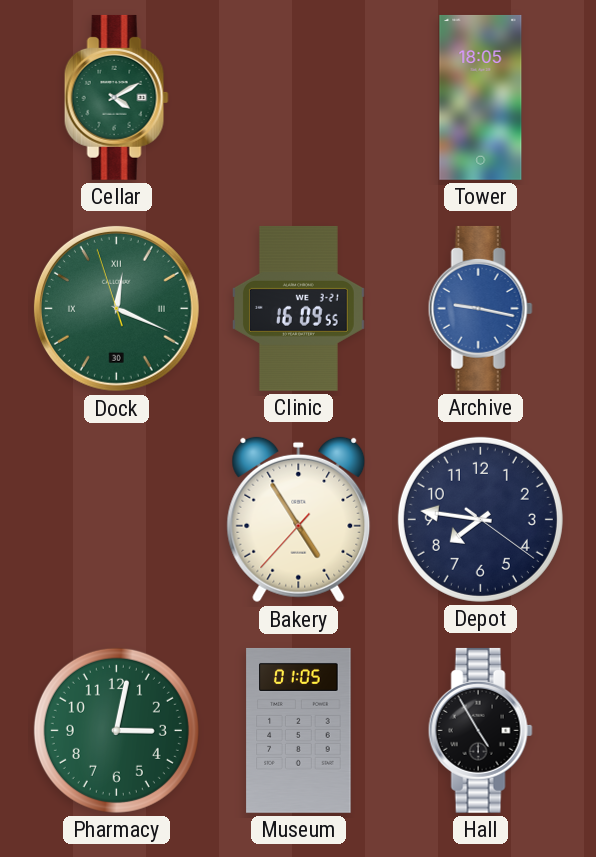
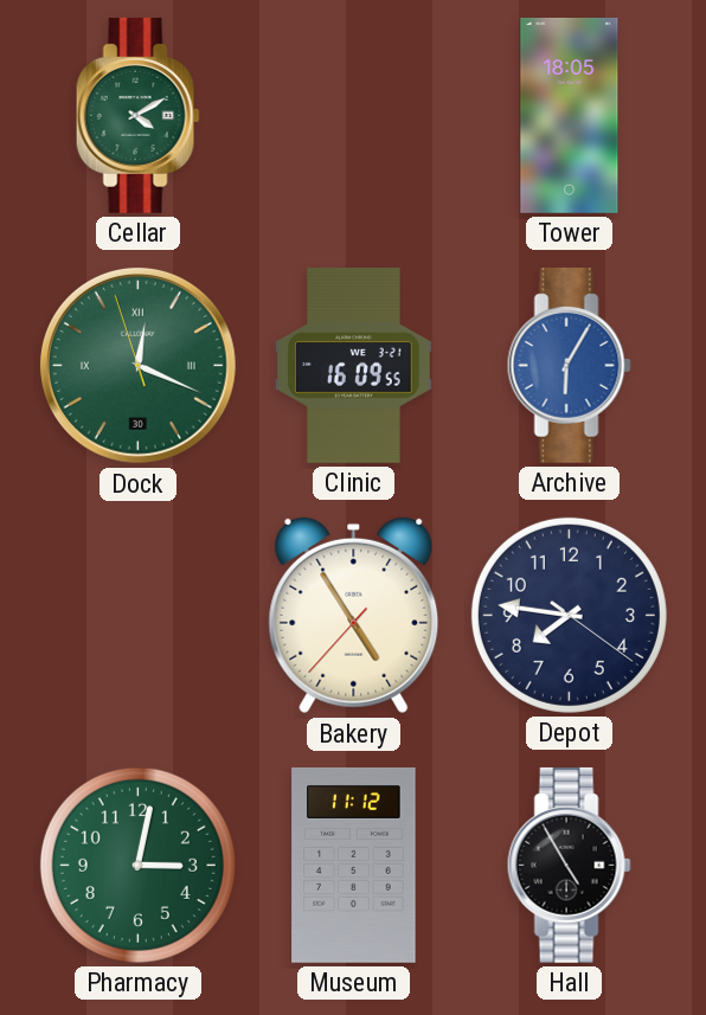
Archive: 9:17 -> 6:05 (569, 365)
Museum: 01:05 -> 11:12 (354, 865)
